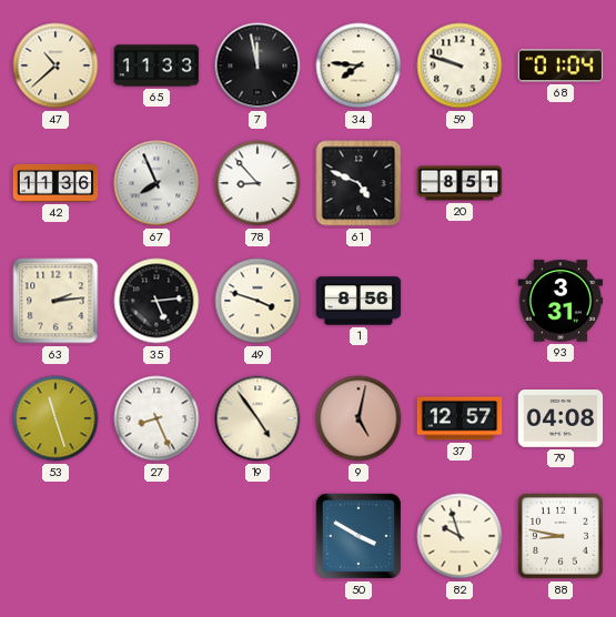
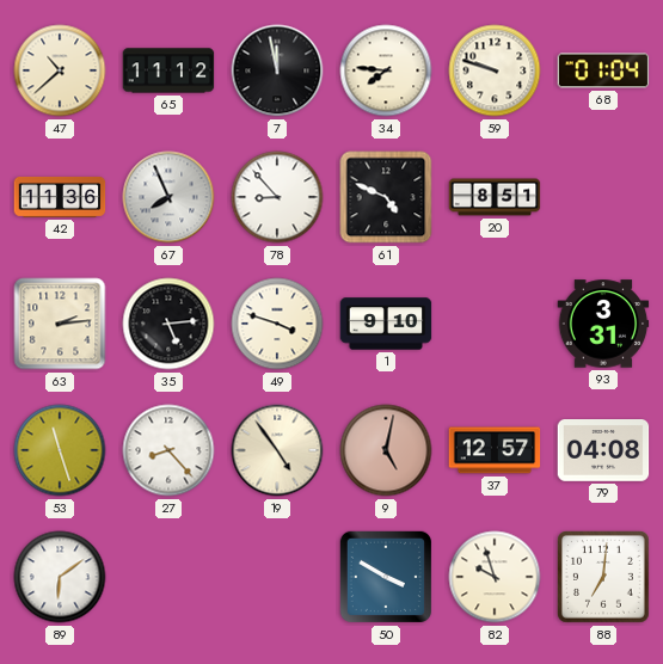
65: 11:33 -> 11:12 (168, 70)
1: 8:56 -> 9:10 (386, 324)
27: 8:26 -> 8:23 (168, 450)
89: none -> 6:09 (60, 577)
88: 8:47 -> 7:01 (604, 578)
